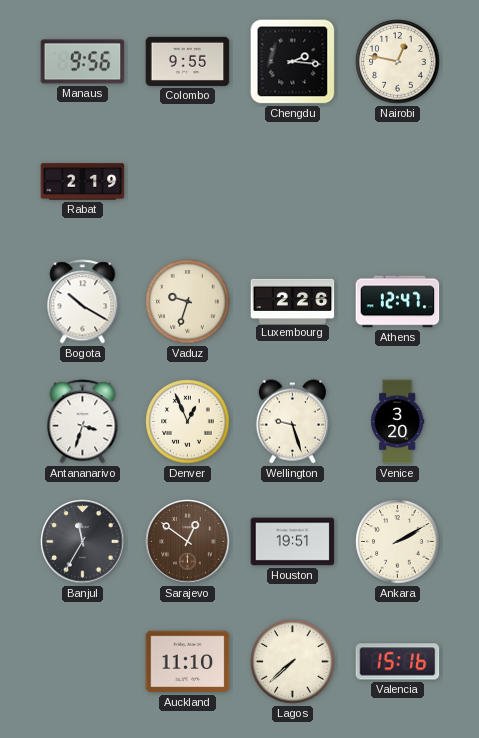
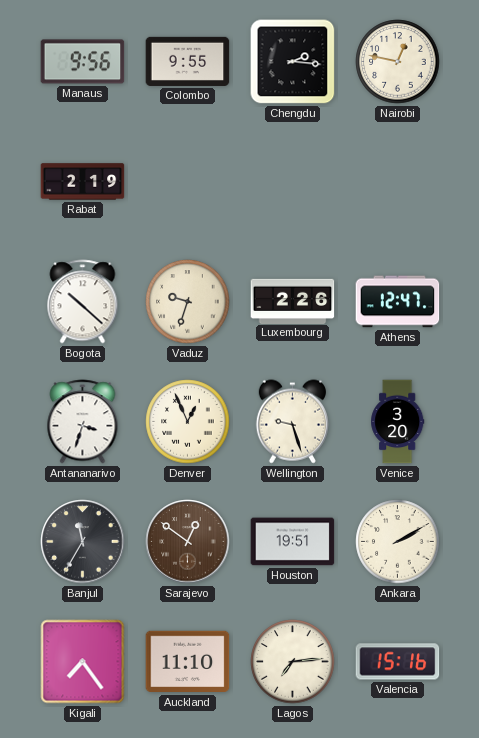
Bogota: 10:20 -> 10:22 (83, 302)
Kigali: none -> 7:24 (83, 662)
Lagos: 7:38 -> 7:14 (293, 662)
